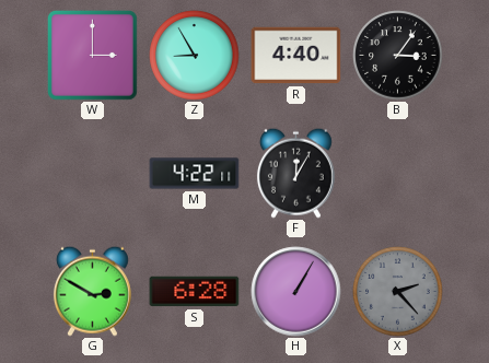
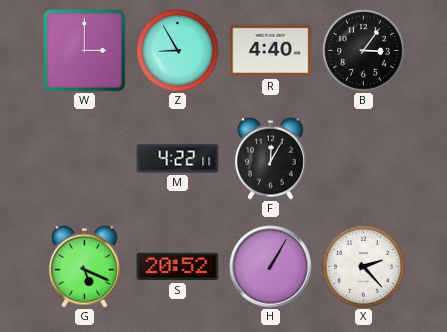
G: 2:50 -> 5:19 (84, 266)
S: 6:28 -> 20:52 (178, 267)
X dial: grey -> white (364, 267)
